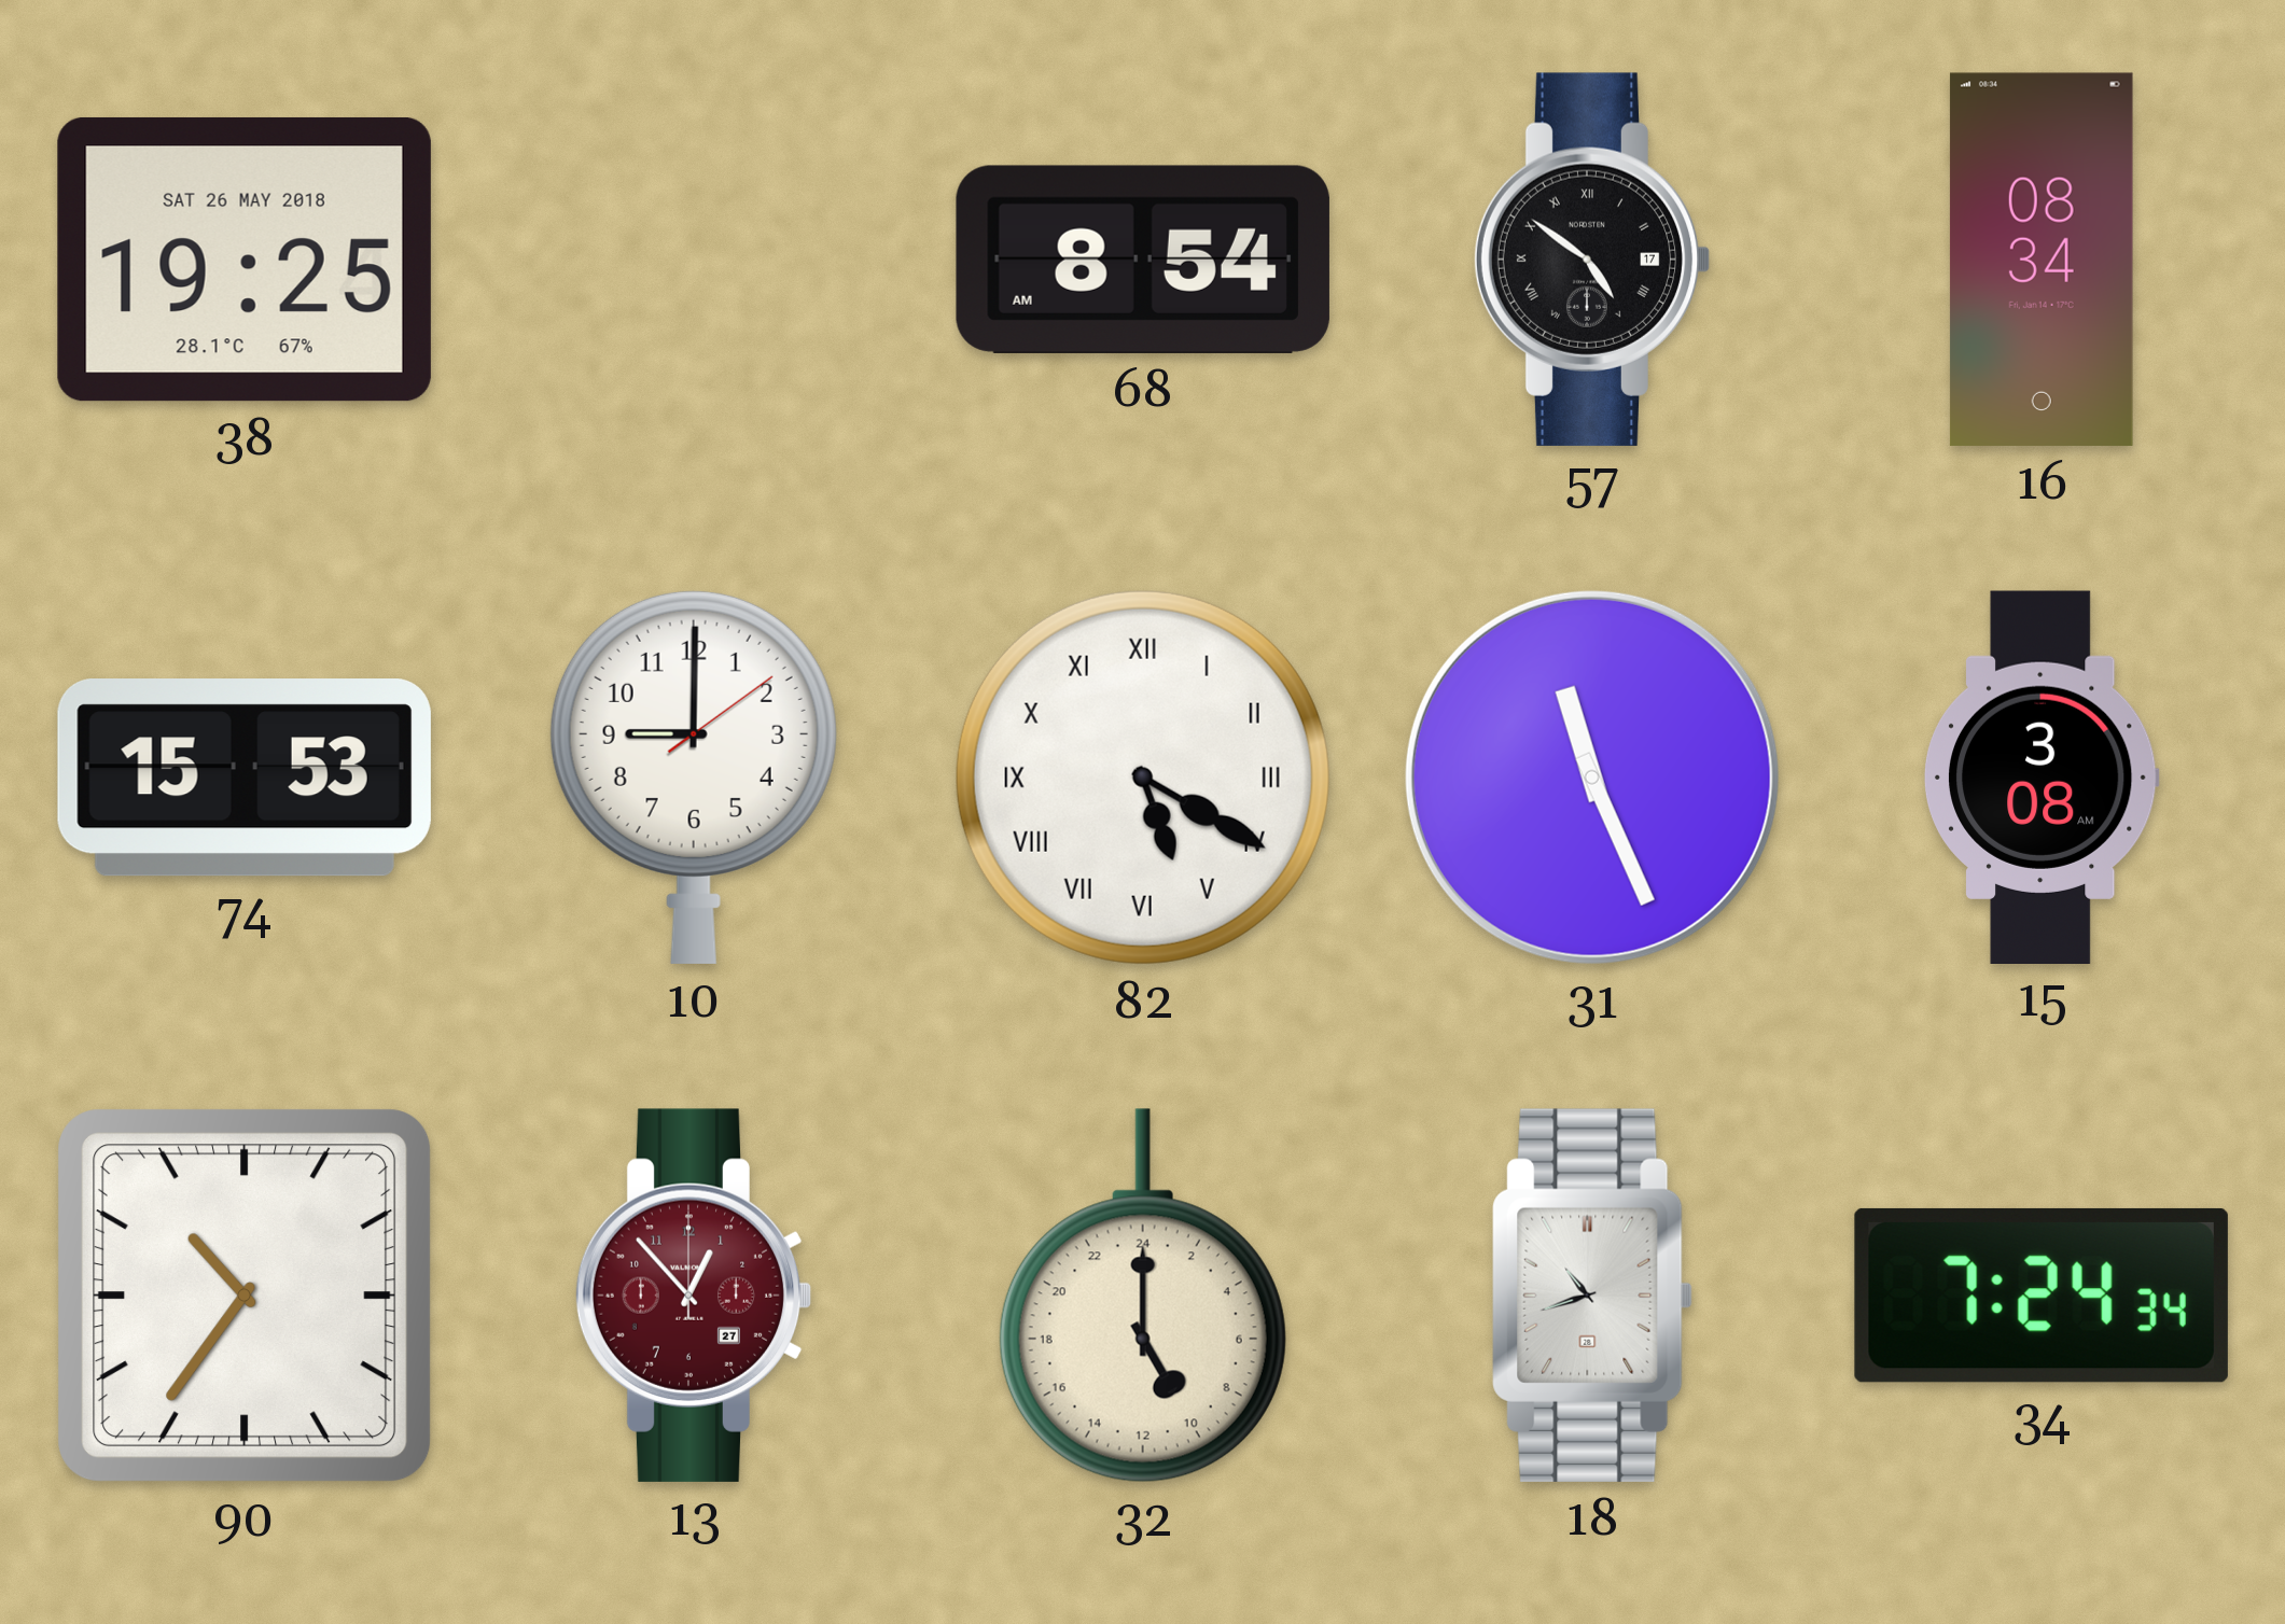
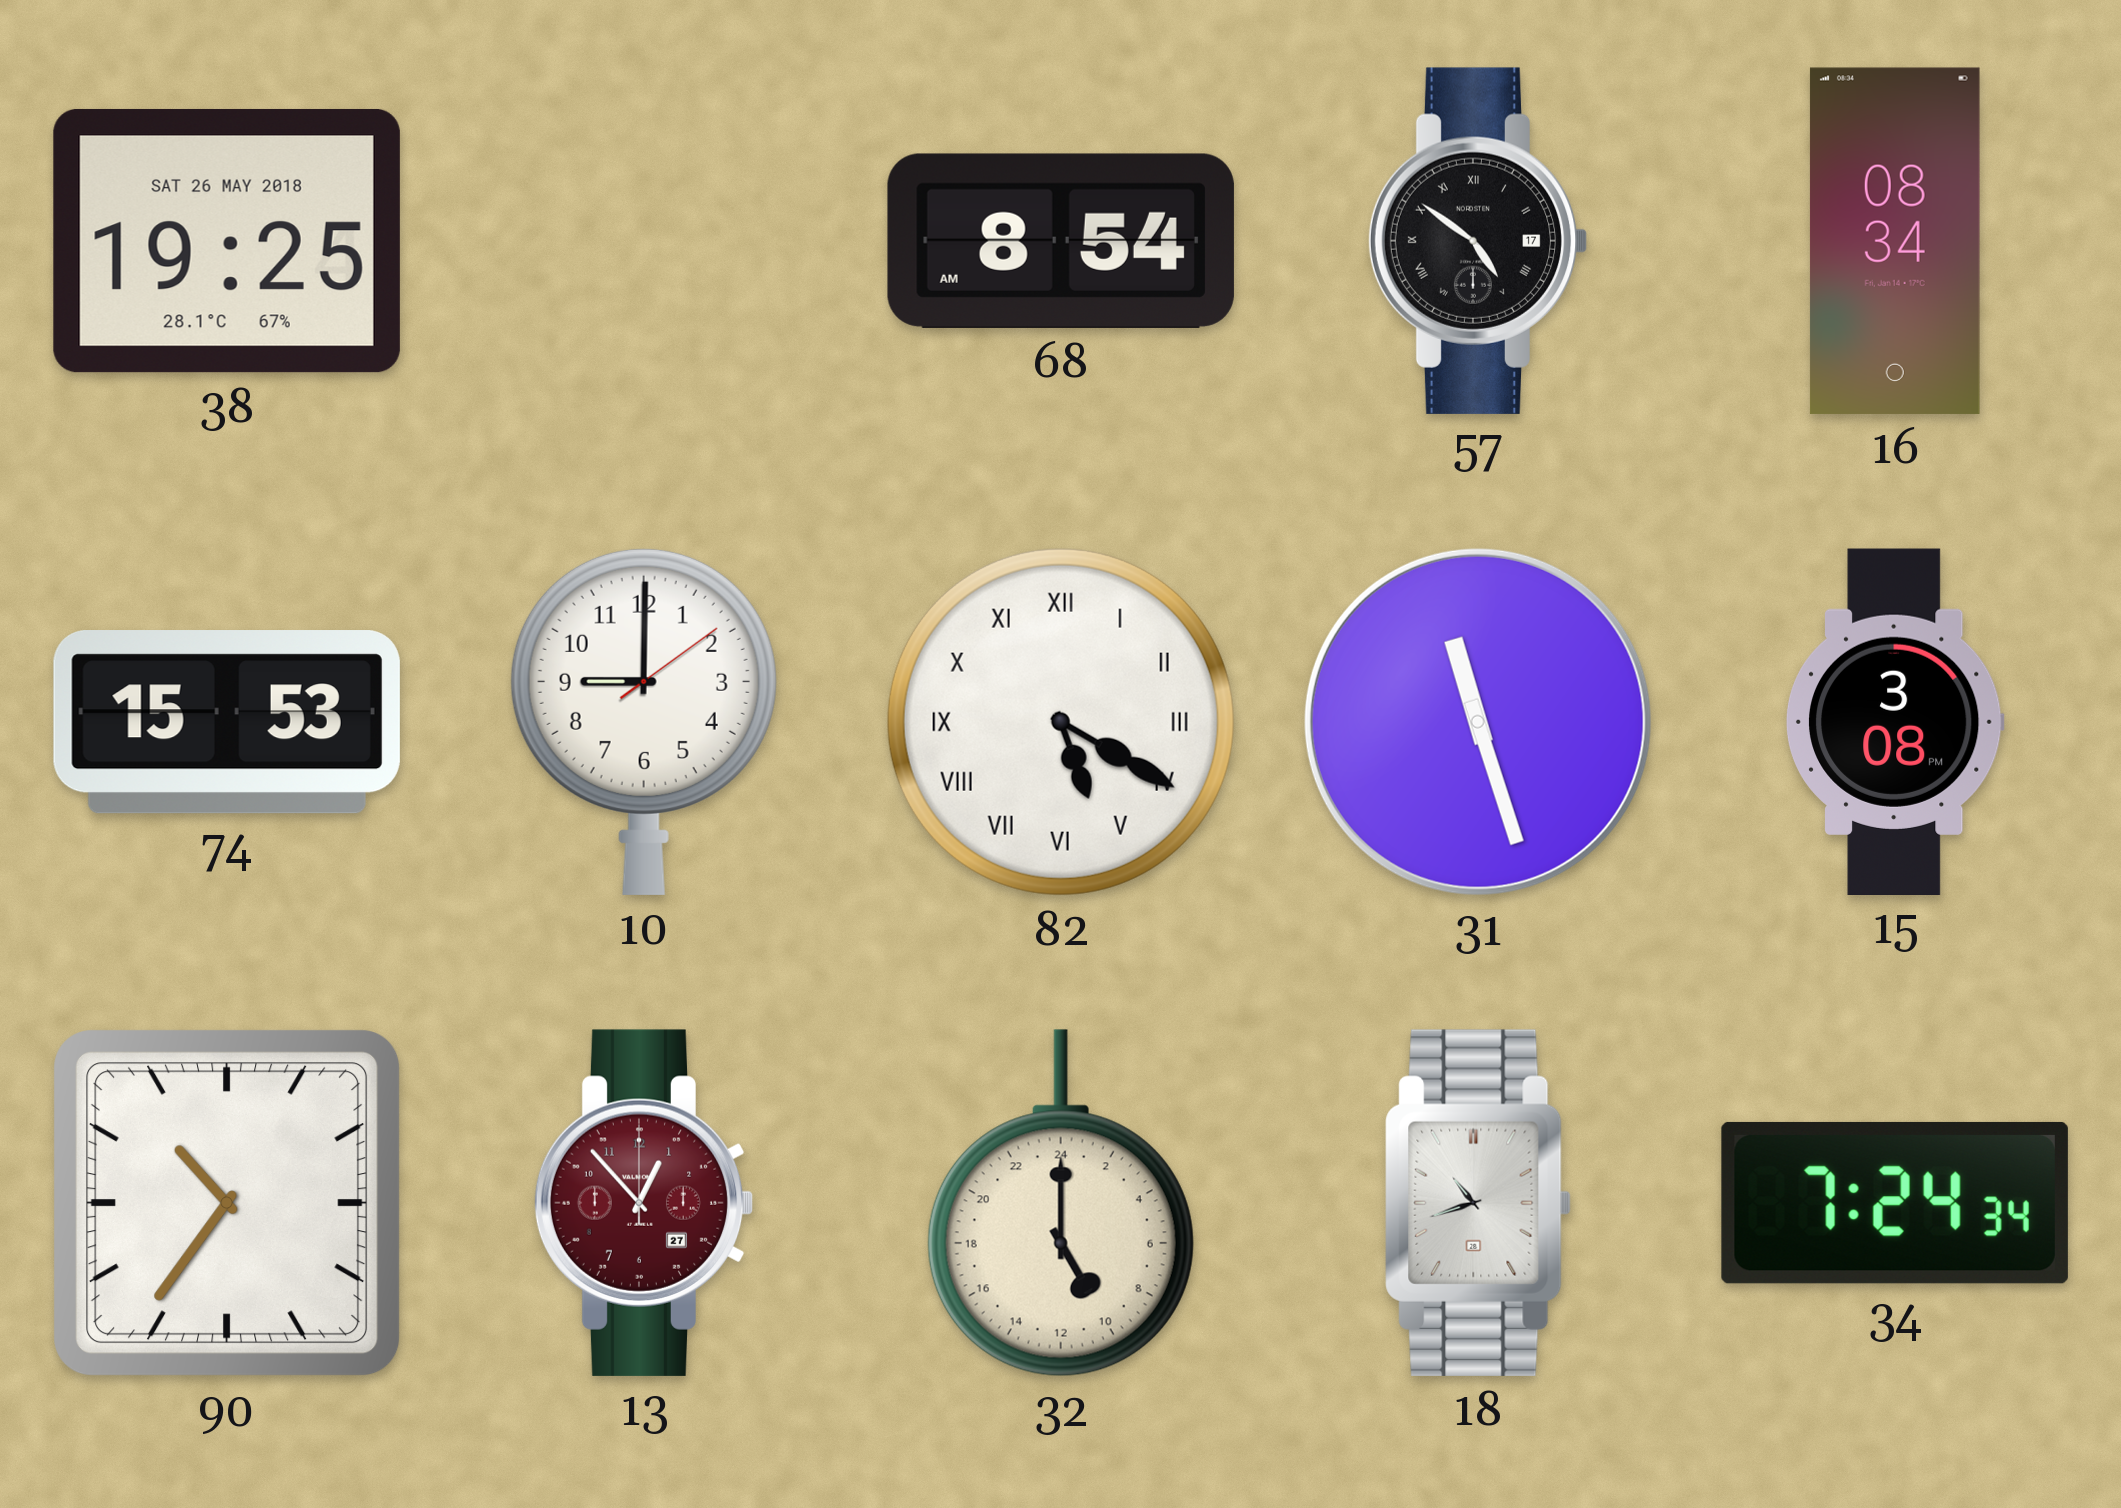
31: 11:26 -> 11:27 (1478, 722)
15: 3:08 AM -> 3:08 PM (1895, 721)
